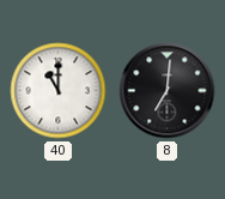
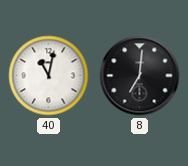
40: 11:00 -> 11:02 (49, 76)
